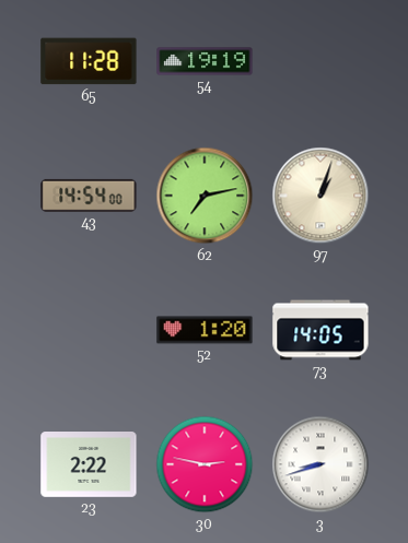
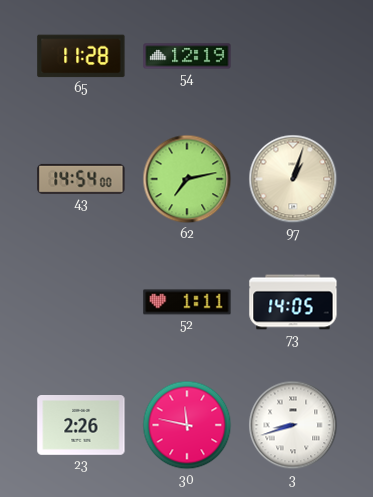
54: 19:19 -> 12:19 (187, 56)
52: 1:20 -> 1:11 (187, 302)
23: 2:22 -> 2:26 (81, 426)
30: 2:47 -> 11:47 (187, 425)
